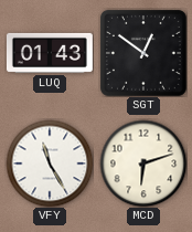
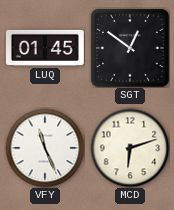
LUQ: 01:43 -> 01:45 (45, 48)
VFY: 11:25 -> 11:26 (45, 148)
